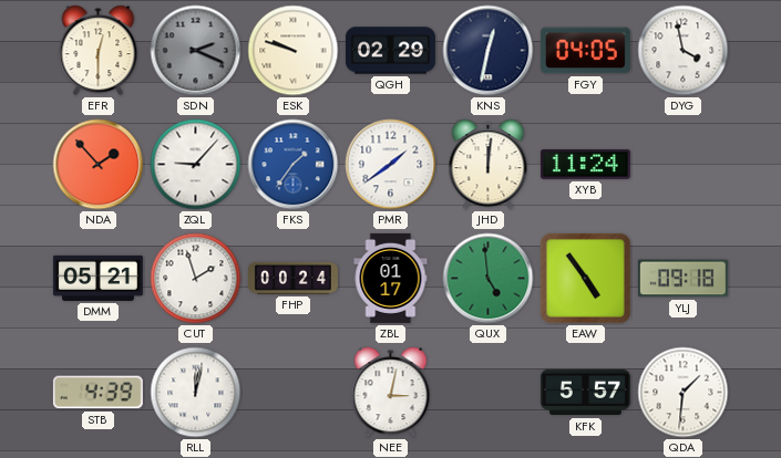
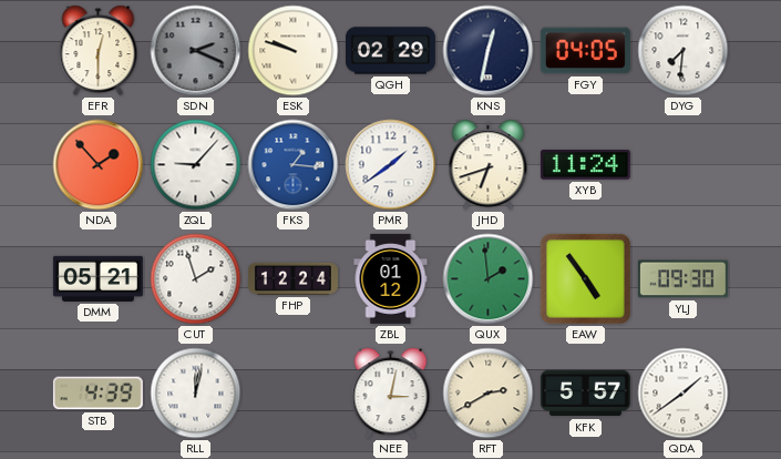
DYG: 3:58 -> 7:31 (684, 51)
FKS: 1:36 -> 1:16 (294, 165)
JHD: 12:01 -> 6:42 (489, 165)
FHP: 00:24 -> 12:24 (292, 278)
ZBL: 01:17 -> 01:12 (391, 278)
QUX: 4:59 -> 1:59 (489, 279)
YLJ: 09:18 -> 09:30 (682, 279)
RFT: none -> 2:40 (489, 394)
QDA: 1:31 -> 1:39 (684, 394)
